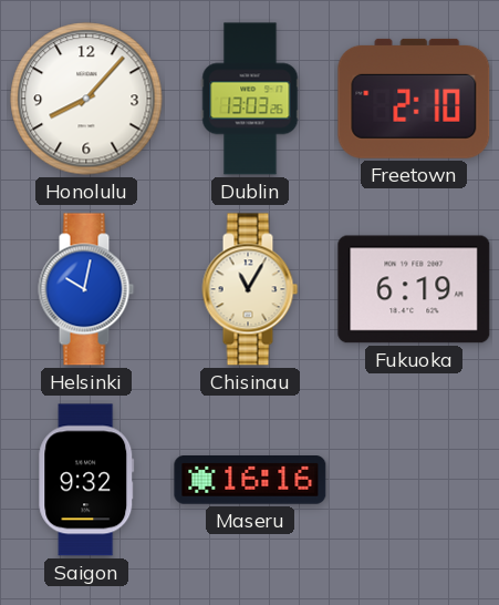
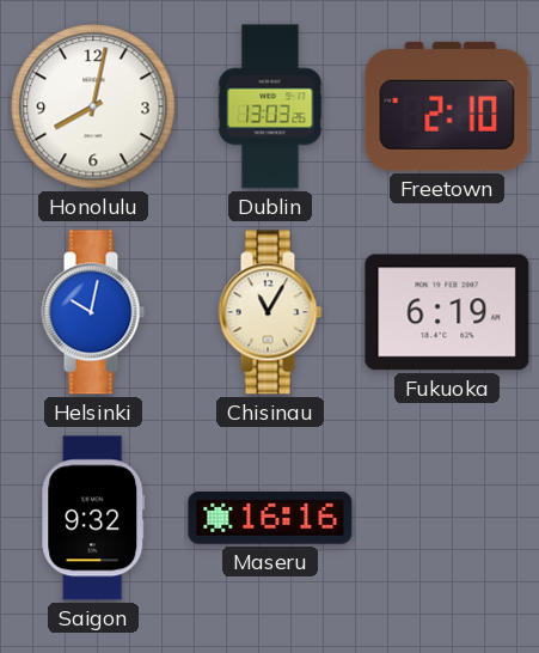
Honolulu: 8:07 -> 8:02 (93, 106)
